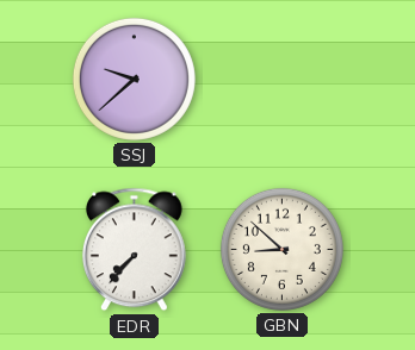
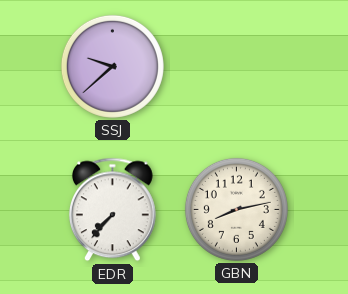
GBN: 8:52 -> 8:13 (236, 209)
